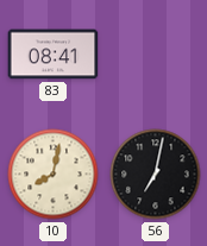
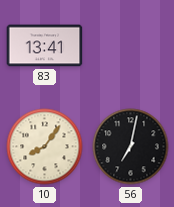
83: 08:41 -> 13:41 (45, 46)
10: 8:02 -> 8:06 (45, 147)
